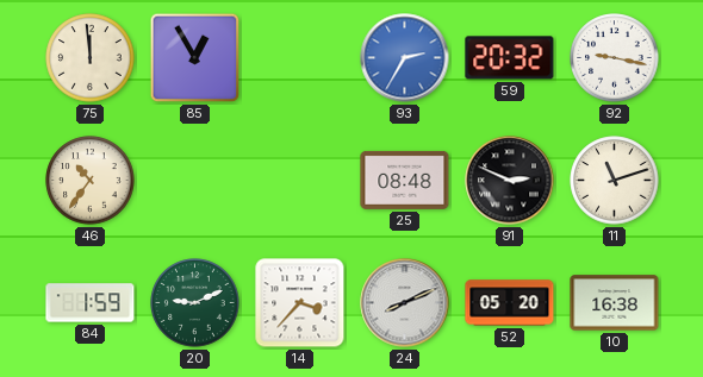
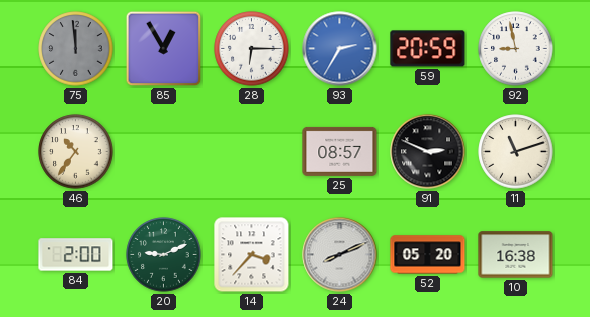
75 dial: cream -> grey (76, 49)
28: none -> 6:15 (252, 49)
59: 20:32 -> 20:59 (428, 49)
92: 9:17 -> 8:58 (516, 49)
25: 08:48 -> 08:57 (340, 151)
84: 1:59 -> 2:00 (76, 255)
